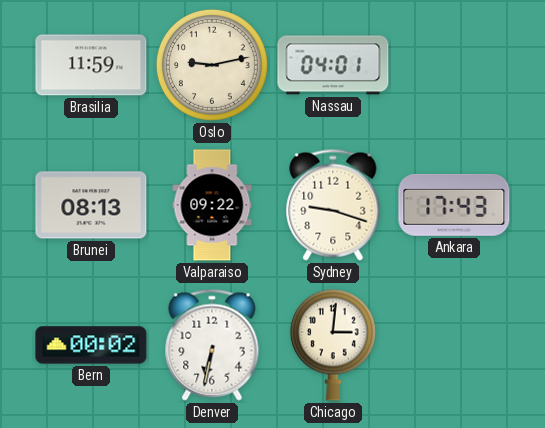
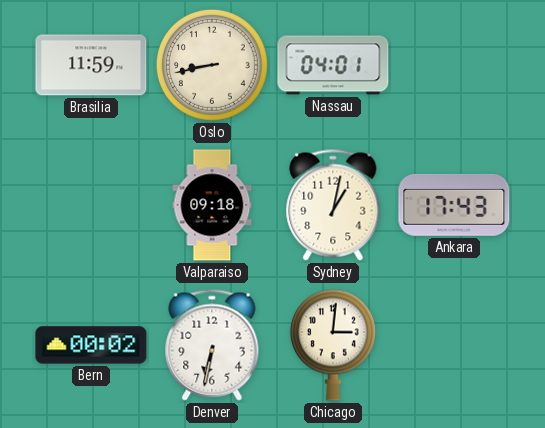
Oslo: 9:13 -> 8:43 (212, 65)
Brunei: 08:13 -> none (91, 205)
Valparaiso: 09:22 -> 09:18 (212, 205)
Sydney: 9:18 -> 1:02 (333, 205)
